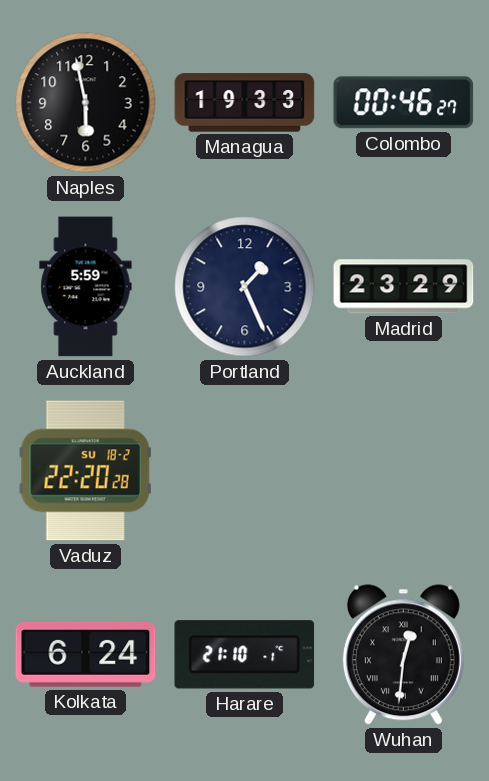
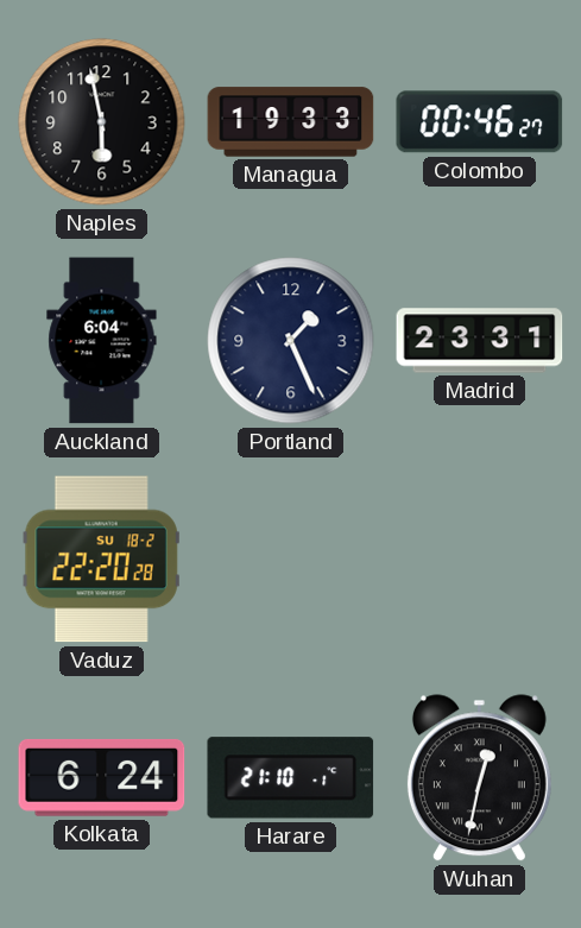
Auckland: 5:59 -> 6:04 (102, 341)
Madrid: 23:29 -> 23:31 (480, 341)
Wuhan: 12:31 -> 12:32 (479, 778)
